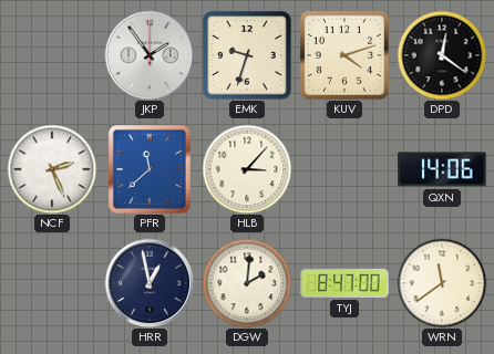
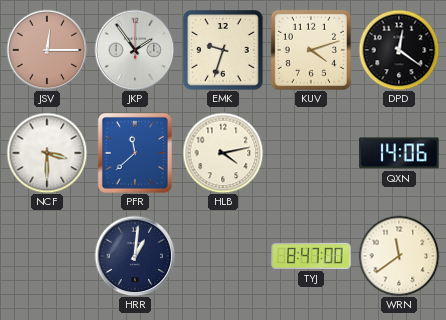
JSV: none -> 12:15 (47, 50)
NCF: 2:26 -> 3:30 (47, 153)
HLB: 3:07 -> 4:13 (223, 153)
HRR: 12:58 -> 1:01 (135, 256)
DGW: 2:01 -> none (247, 283)
